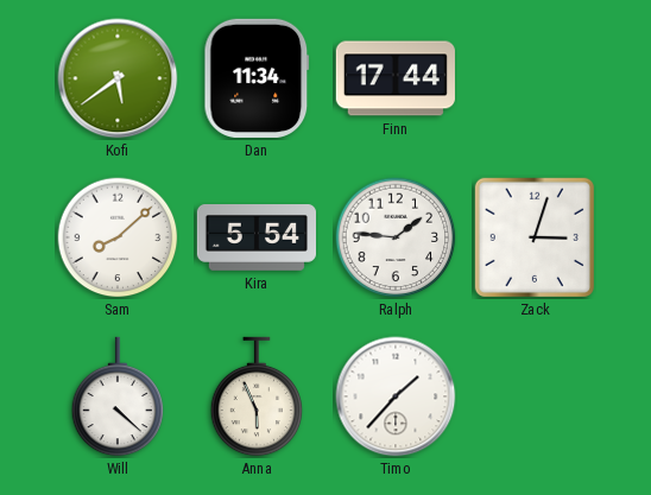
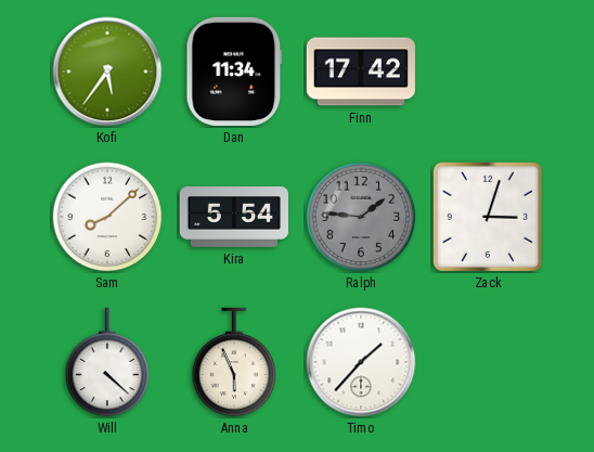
Kofi: 5:39 -> 5:36 (107, 72)
Finn: 17:44 -> 17:42 (361, 72)
Ralph dial: white -> grey (361, 217)
